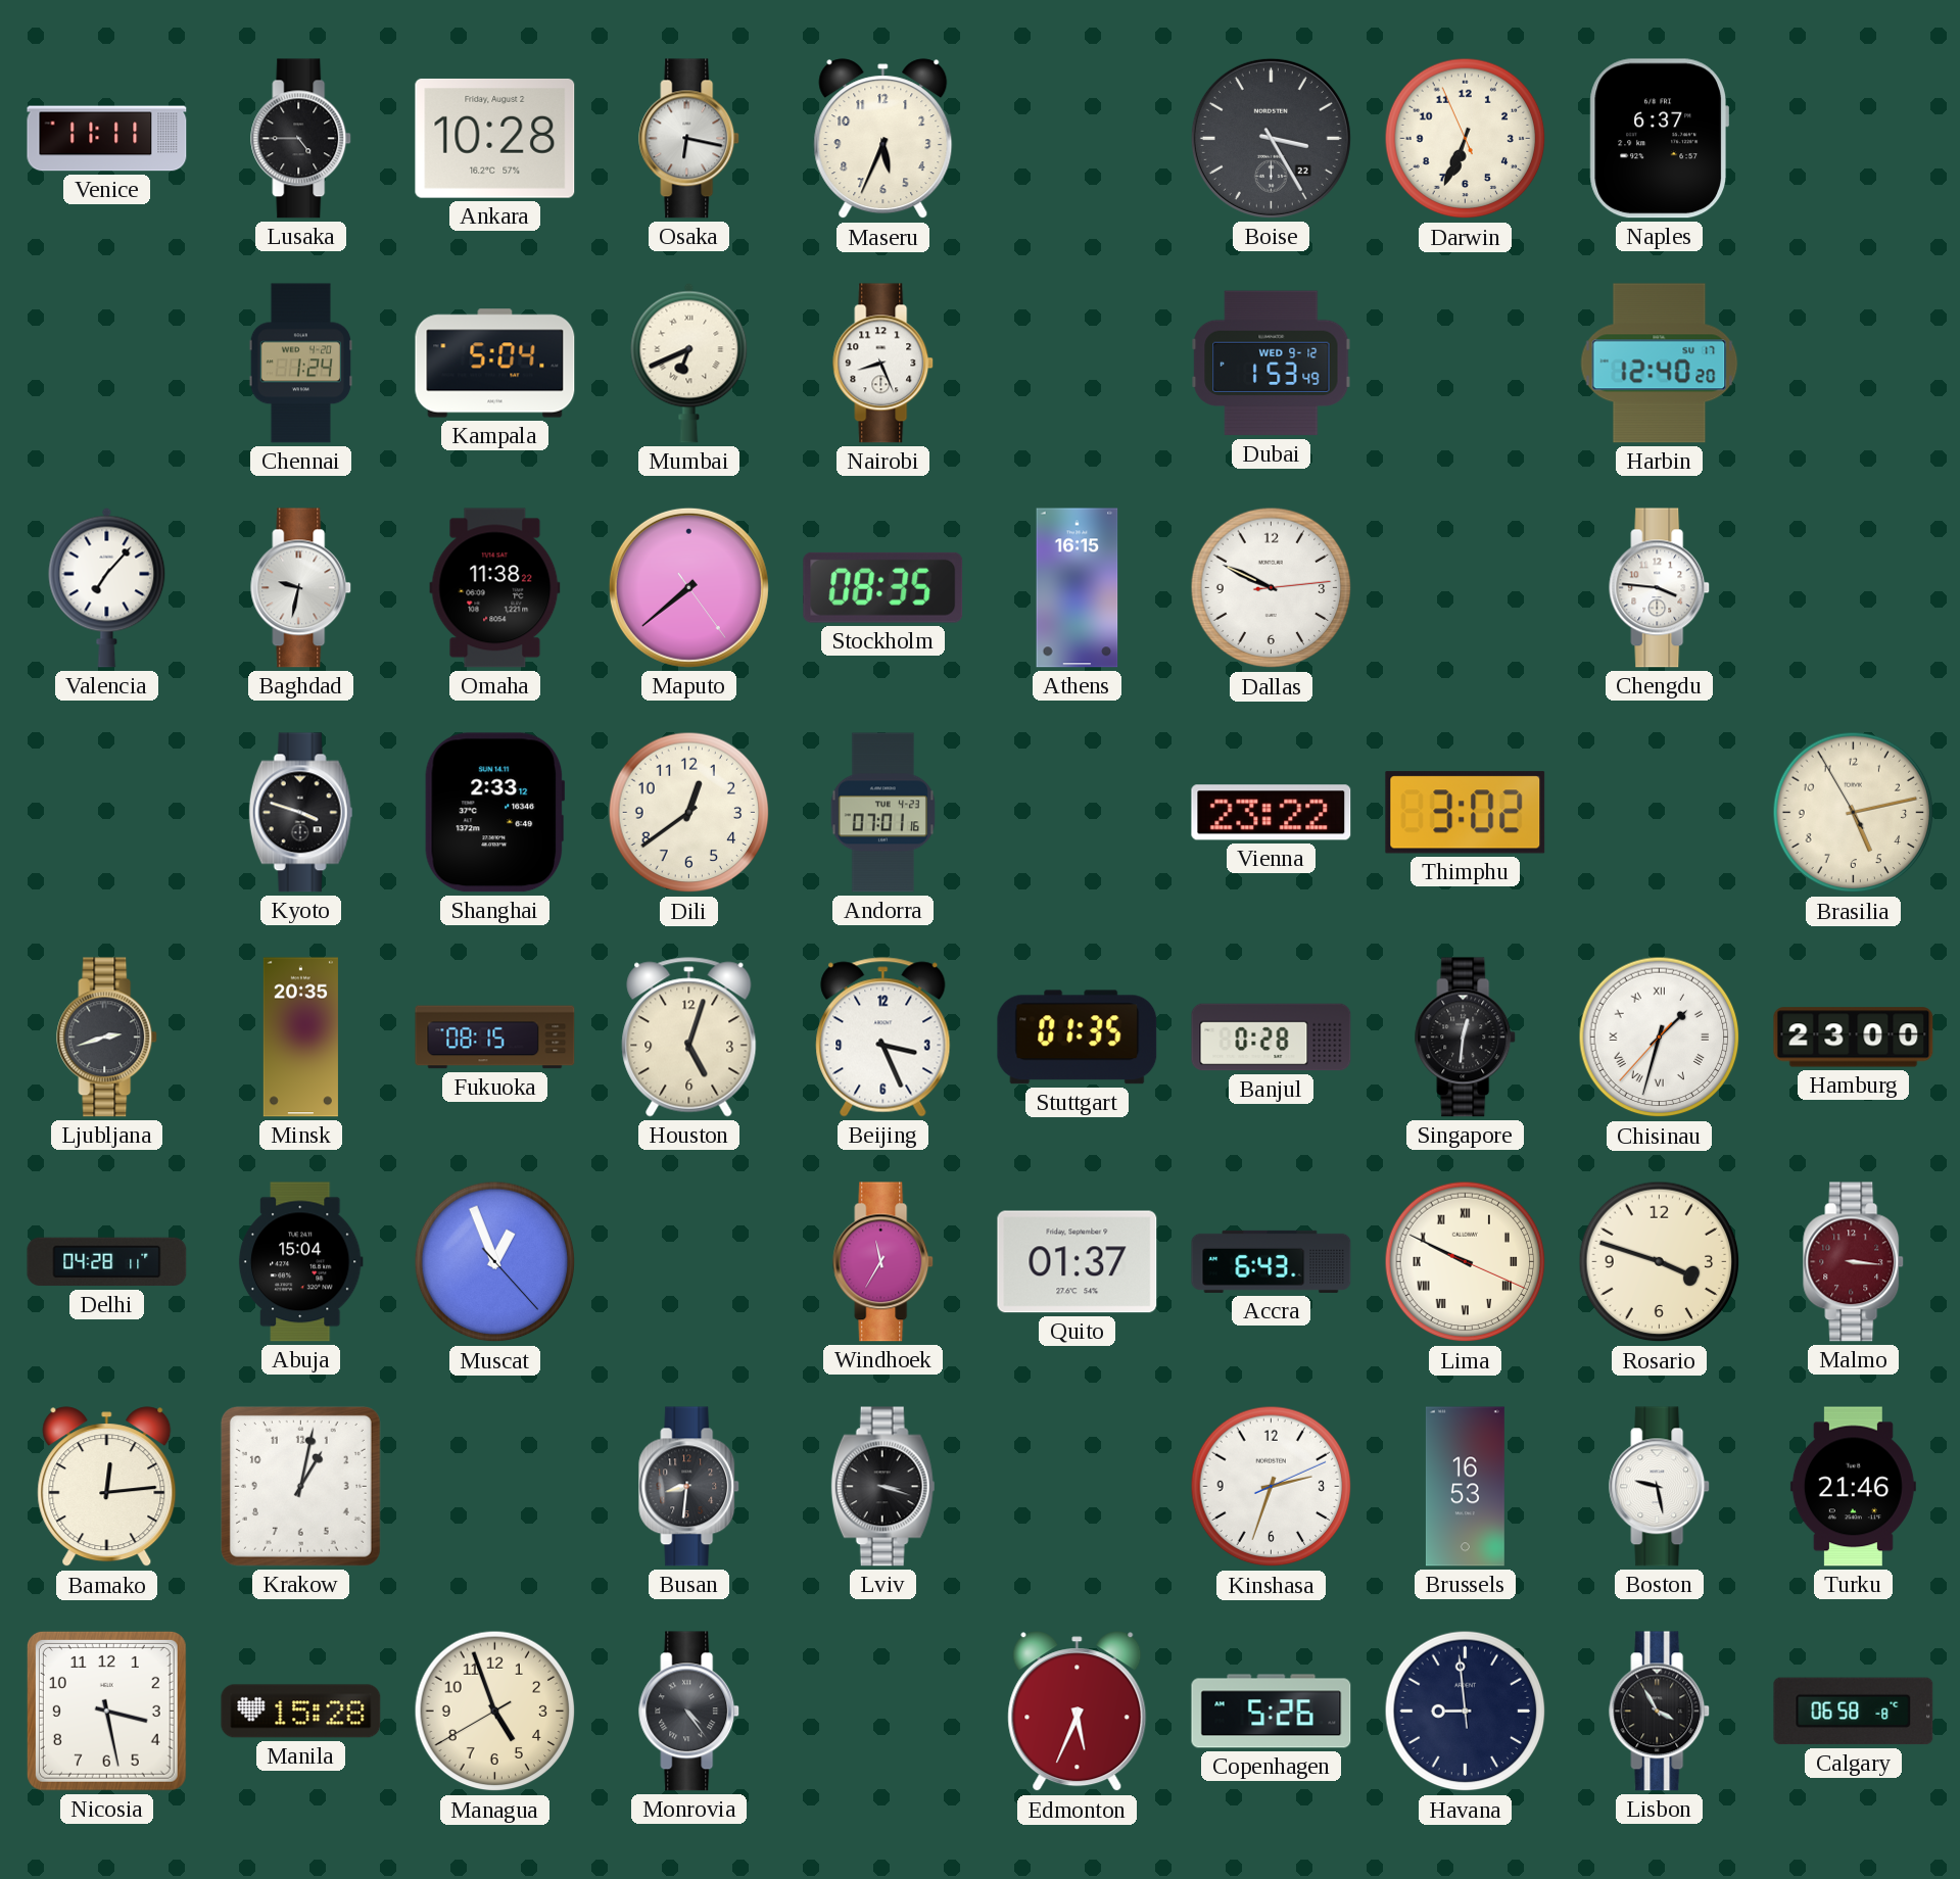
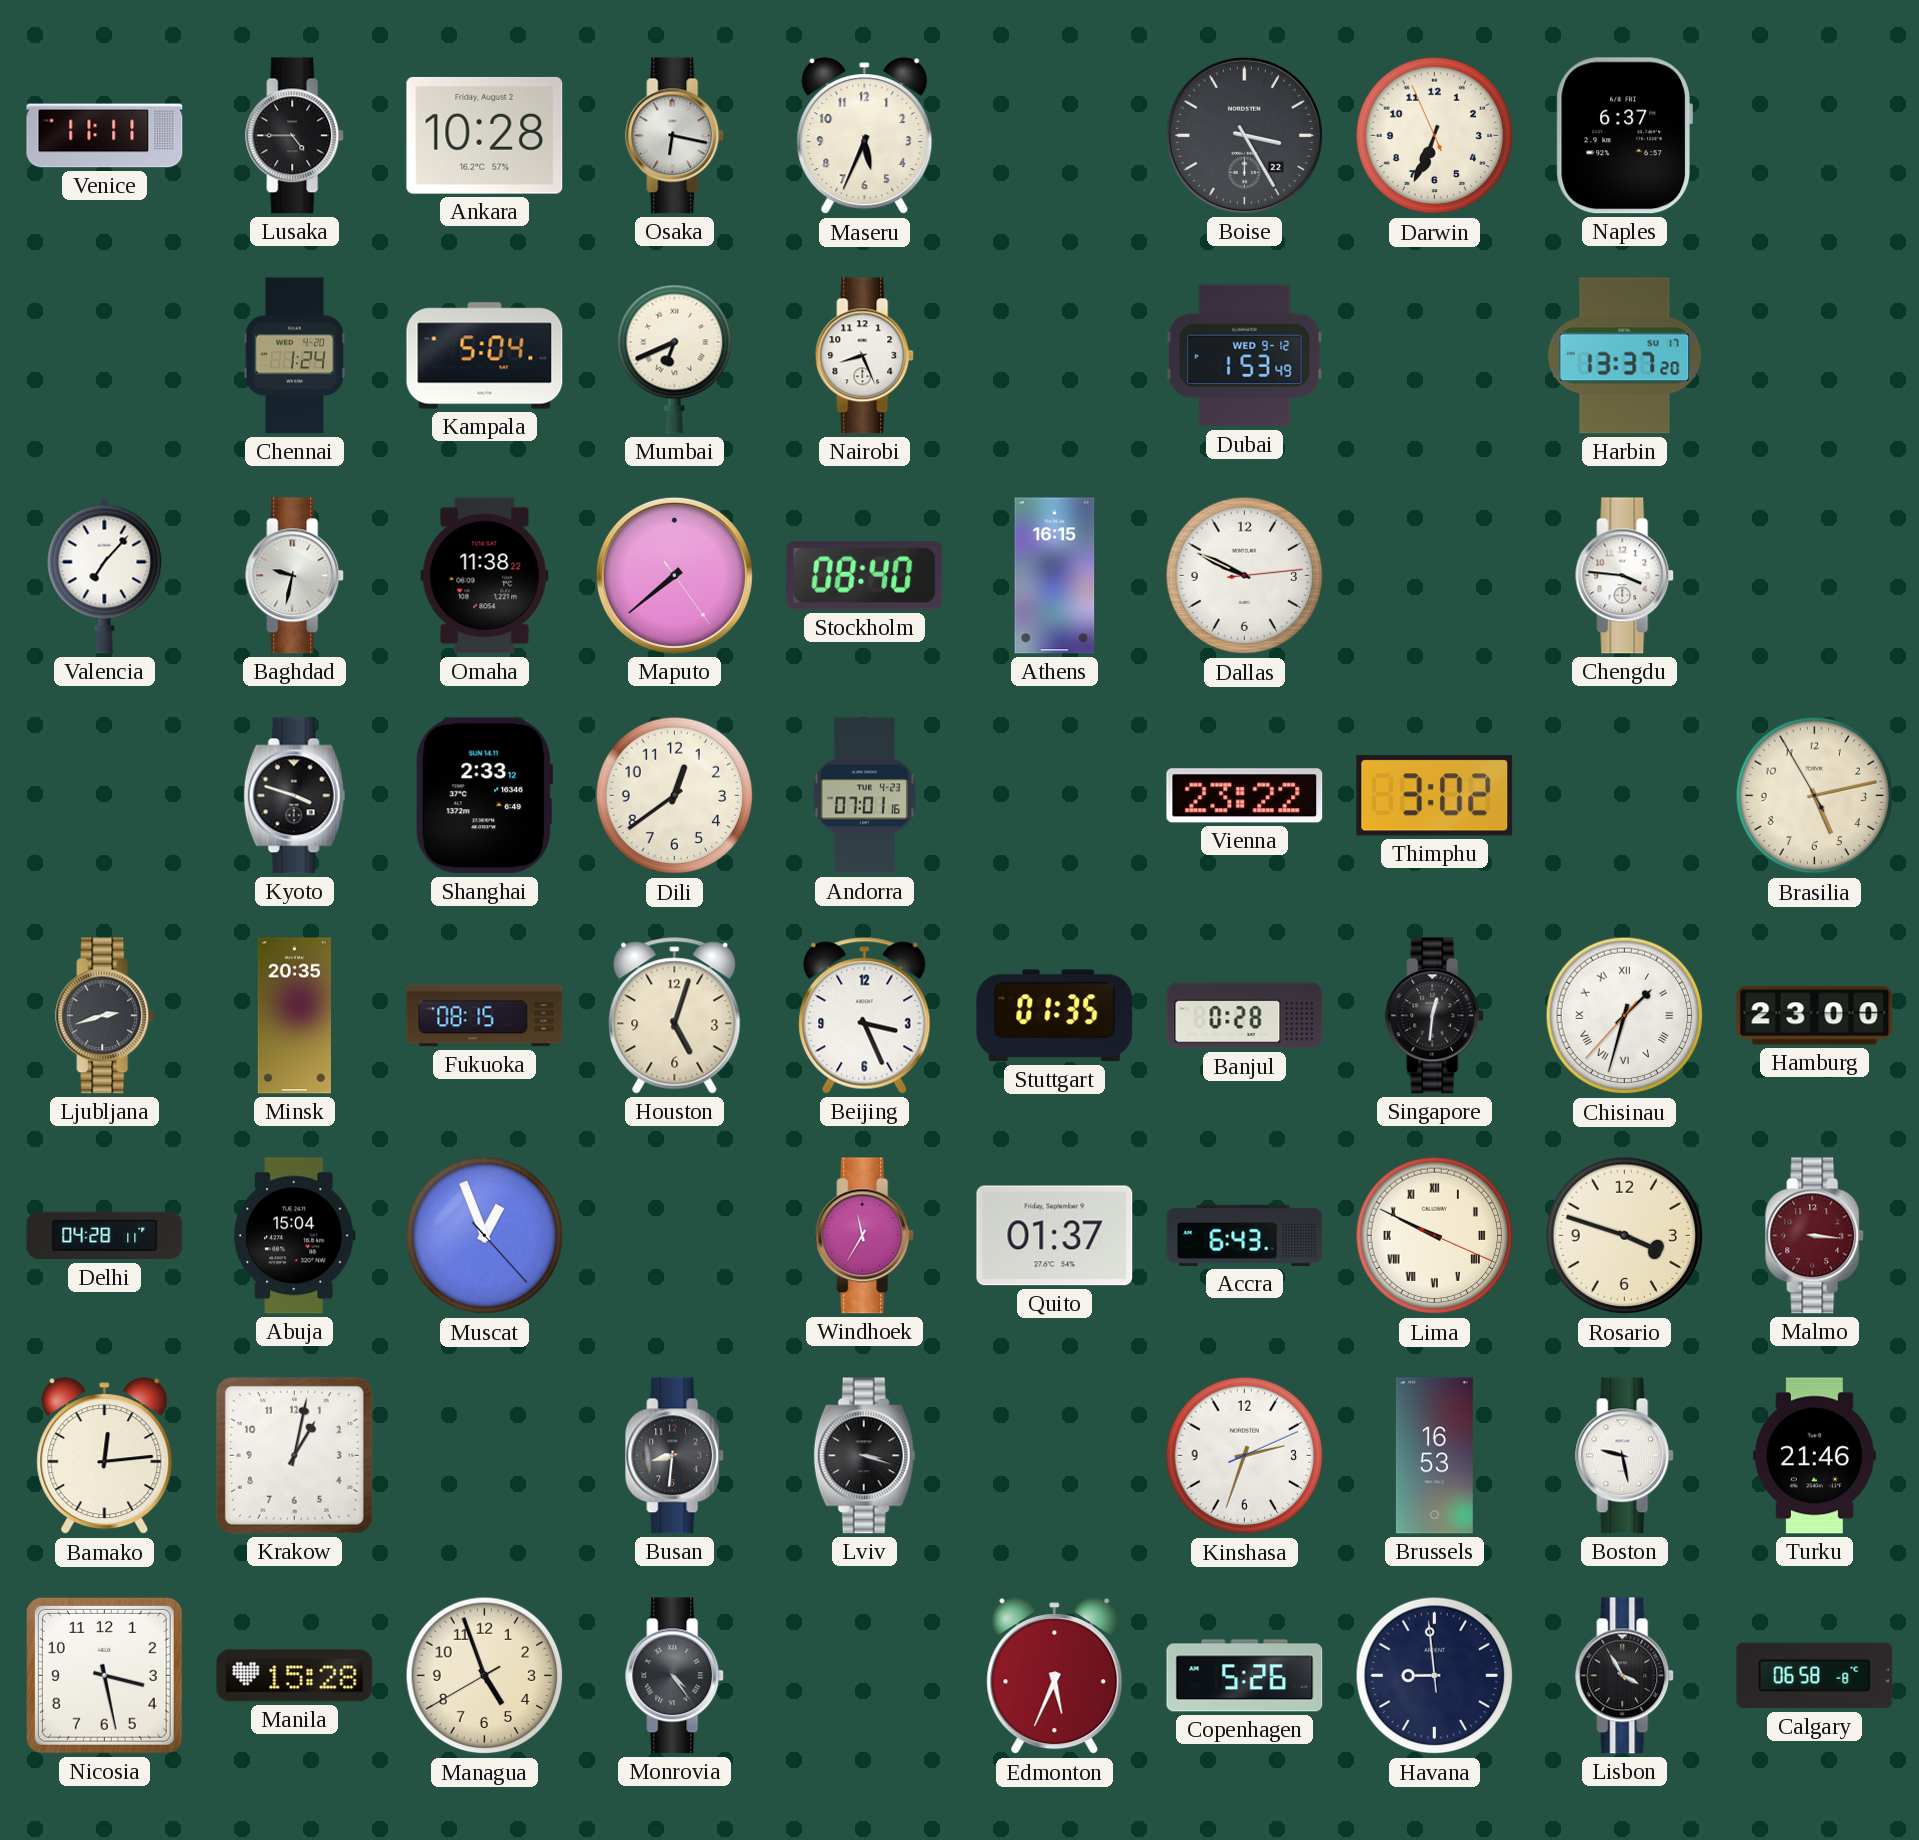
Harbin: 12:40 -> 13:37 (1625, 356)
Stockholm: 08:35 -> 08:40 (865, 575)
